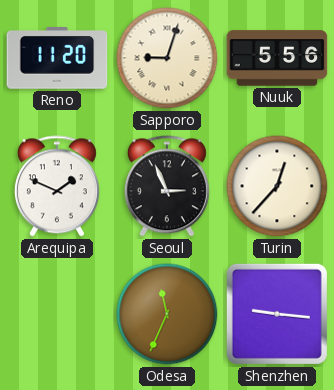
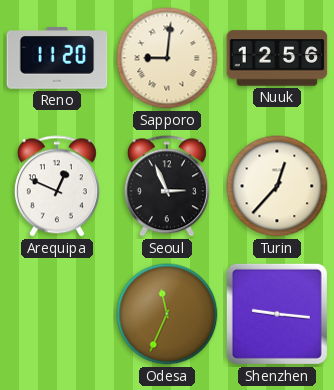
Sapporo: 9:03 -> 9:01 (167, 58)
Nuuk: 5:56 -> 12:56 (277, 58)
Arequipa: 1:49 -> 12:49 (57, 186)
